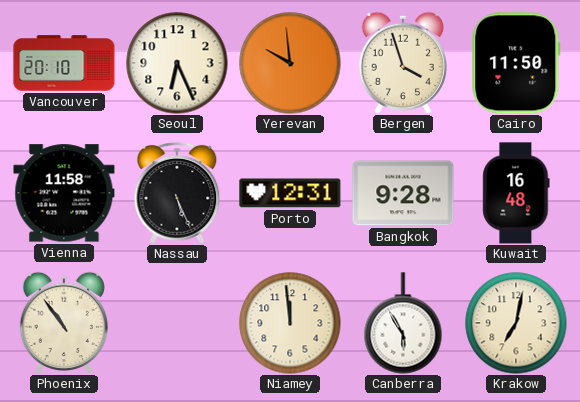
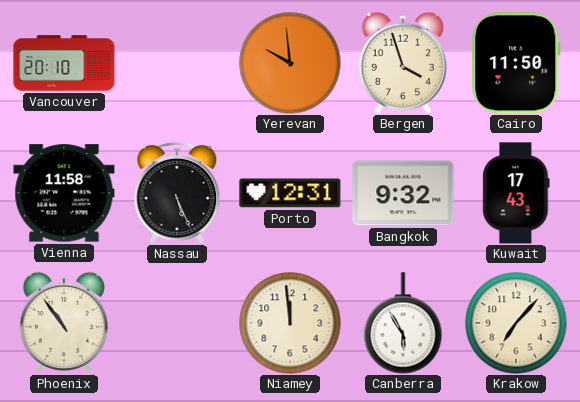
Seoul: 6:26 -> none (177, 63)
Bangkok: 9:28 -> 9:32 (403, 193)
Kuwait: 16:48 -> 17:43 (516, 193)
Krakow: 7:02 -> 7:07 (516, 323)
